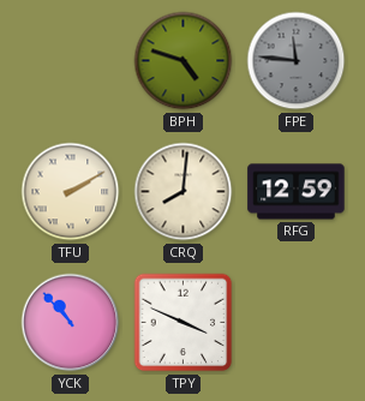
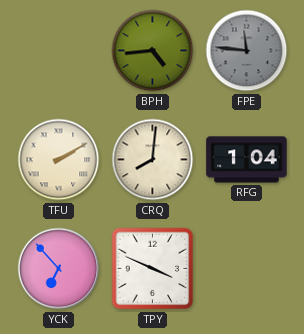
BPH: 4:48 -> 4:44 (153, 51)
RFG: 12:59 -> 1:04 (247, 160)
YCK: 10:53 -> 6:53 (59, 269)
